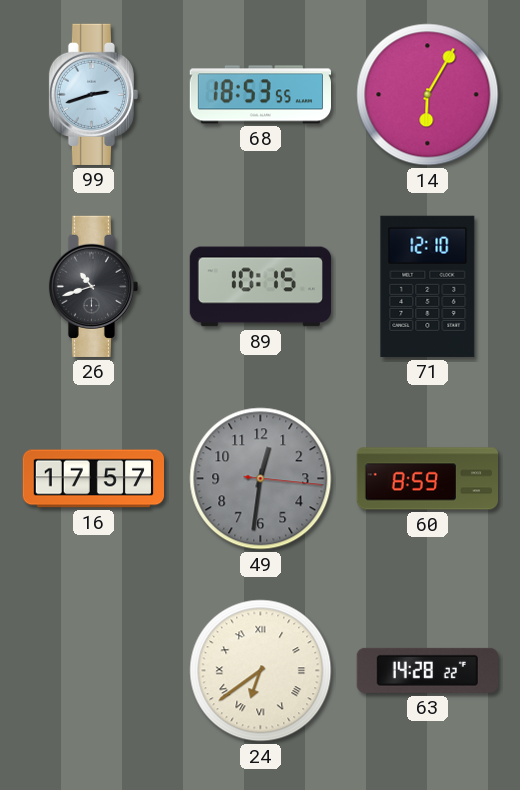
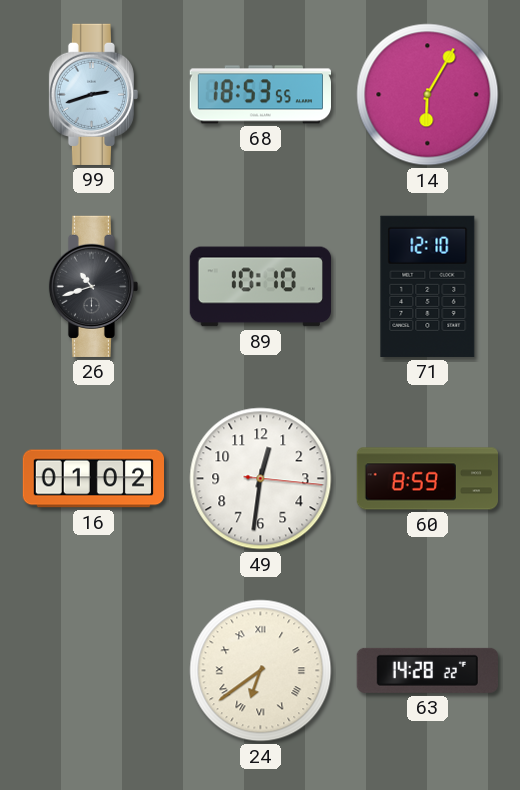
89: 10:15 -> 10:10 (260, 287)
16: 17:57 -> 01:02 (94, 479)
49 dial: grey -> white (261, 479)
